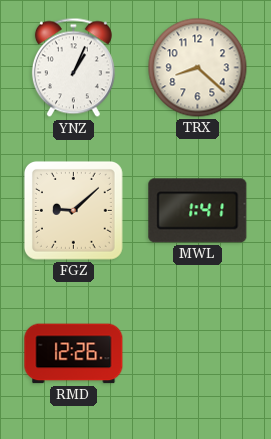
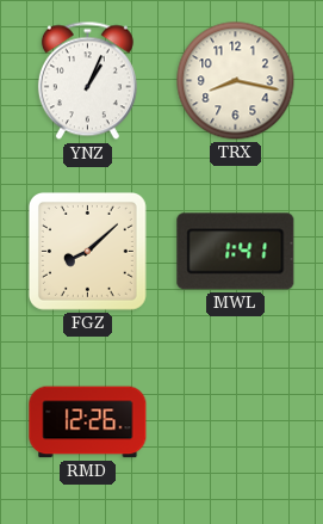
TRX: 8:22 -> 8:17 (236, 81)
FGZ: 9:08 -> 8:08 (87, 251)
